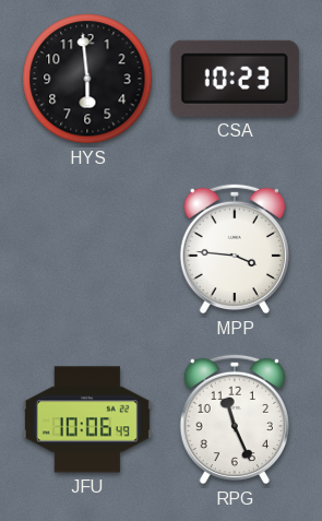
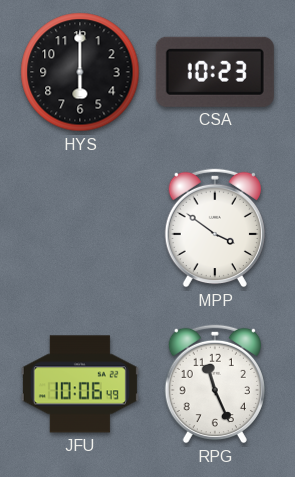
HYS: 5:59 -> 6:00 (80, 72)
MPP: 3:46 -> 3:51 (215, 228)
